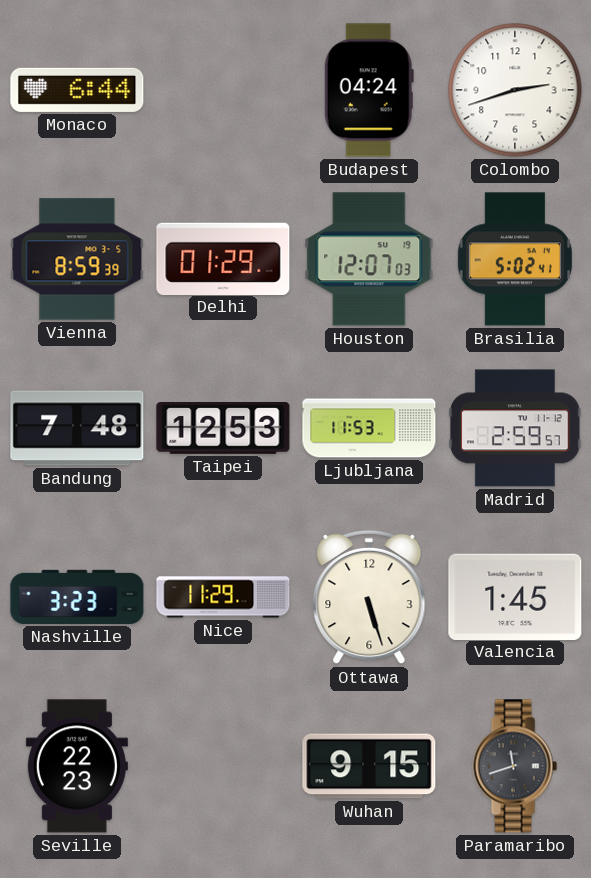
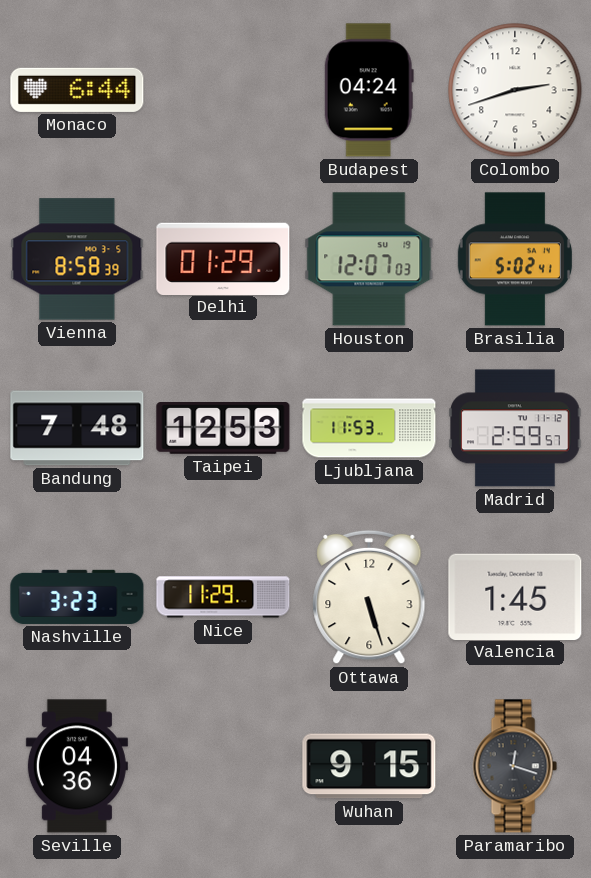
Vienna: 8:59 -> 8:58 (77, 259)
Seville: 22:23 -> 04:36 (77, 766)
Paramaribo: 11:42 -> 12:18 (515, 766)
